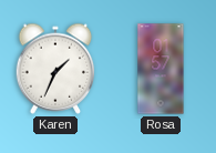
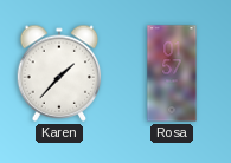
Karen: 1:34 -> 1:37 (59, 73)
